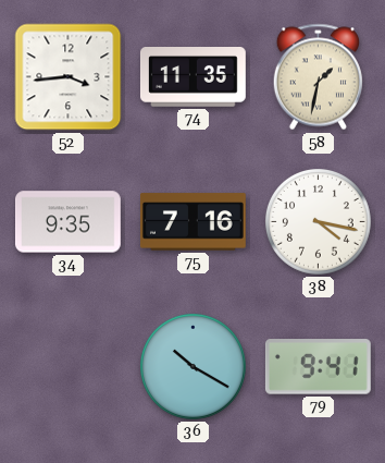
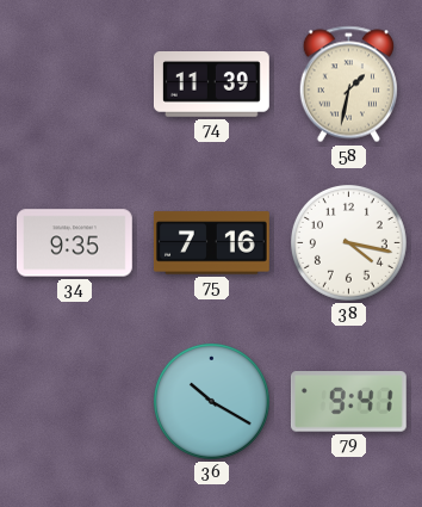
52: 3:44 -> none (69, 77)
74: 11:35 -> 11:39 (211, 85)
